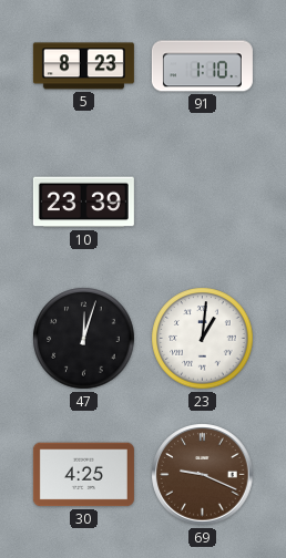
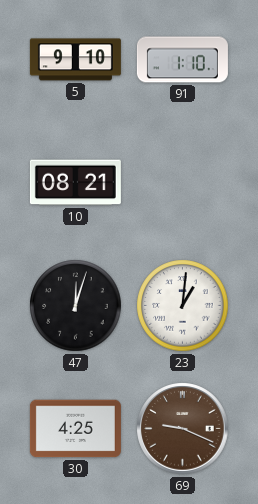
5: 8:23 -> 9:10 (75, 60)
10: 23:39 -> 08:21 (75, 183)
